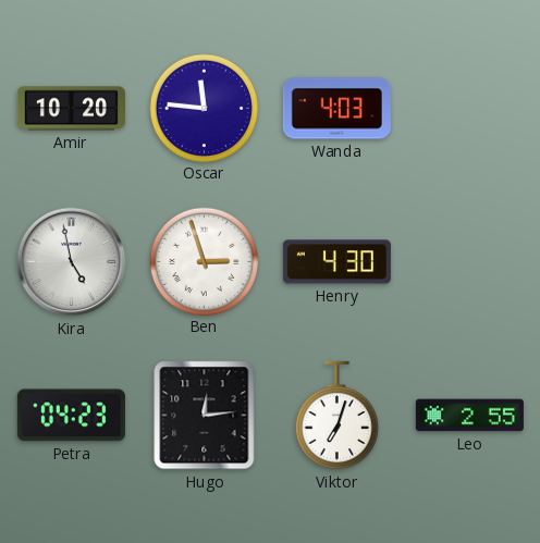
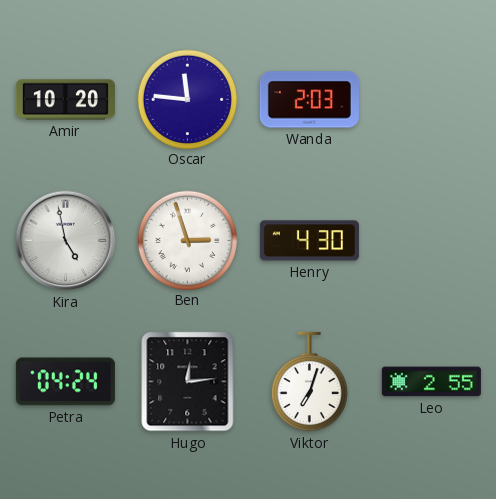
Wanda: 4:03 -> 2:03 (309, 100)
Petra: 04:23 -> 04:24 (65, 382)
